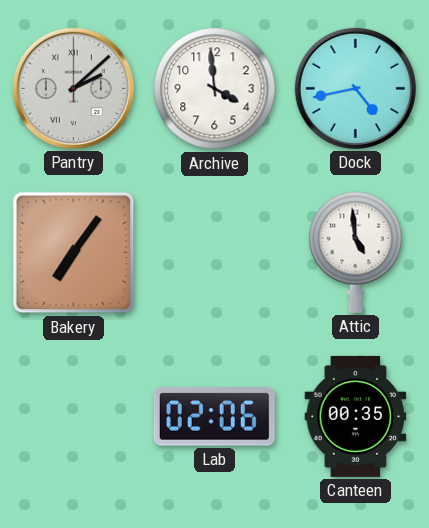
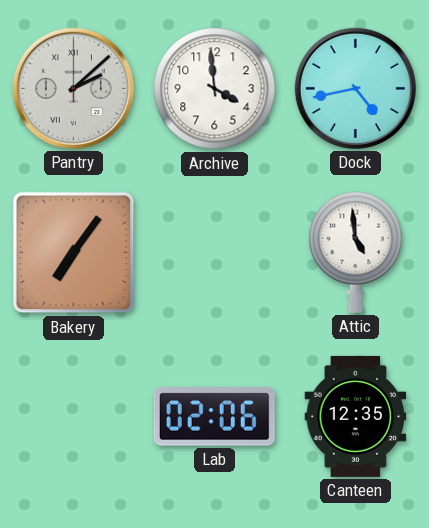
Canteen: 00:35 -> 12:35 (356, 416)
